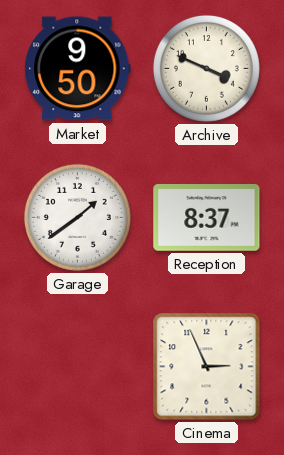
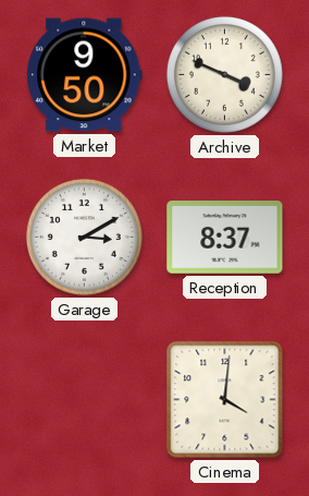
Garage: 1:39 -> 3:10 (84, 237)
Cinema: 2:56 -> 4:01 (225, 400)
